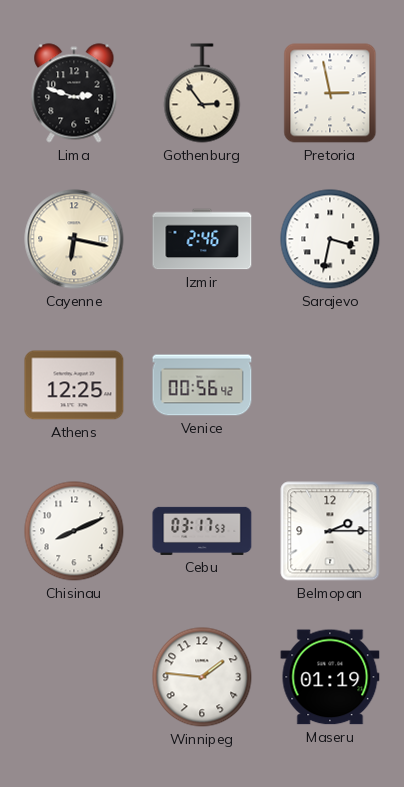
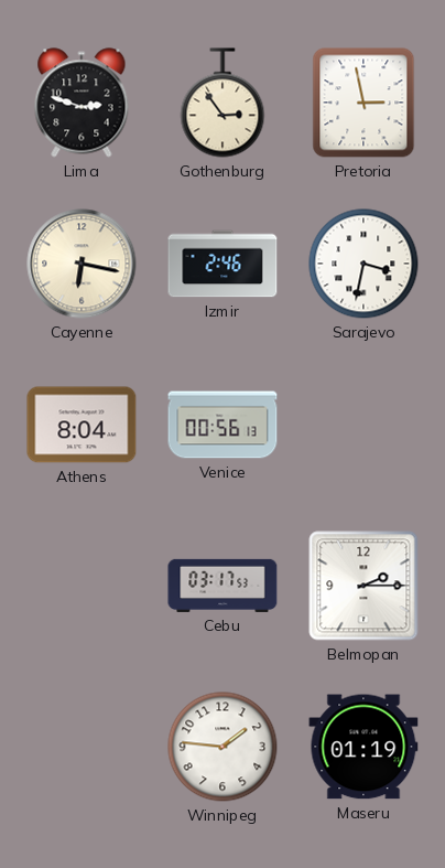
Athens: 12:25 -> 8:04 (82, 425)
Venice: 00:56:42 -> 00:56:13 (223, 425)
Chisinau: 8:11 -> none (74, 531)
